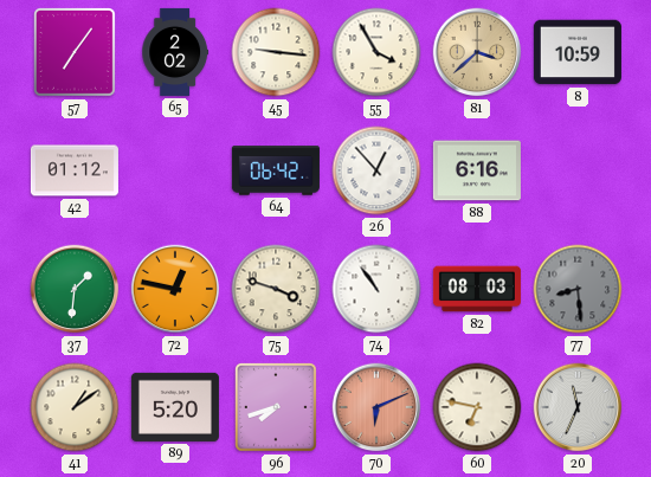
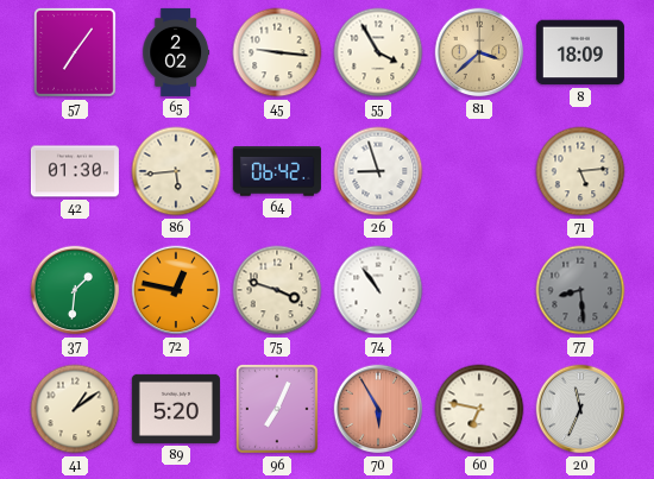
8: 10:59 -> 18:09 (580, 52)
42: 01:12 -> 01:30 (75, 171)
86: none -> 5:44 (176, 171)
26: 12:53 -> 8:57 (378, 171)
88: 6:16 -> none (477, 170)
71: none -> 5:14 (580, 171)
82: 08:03 -> none (477, 289)
96: 7:42 -> 7:04 (277, 409)
70: 6:11 -> 5:55 (378, 409)
